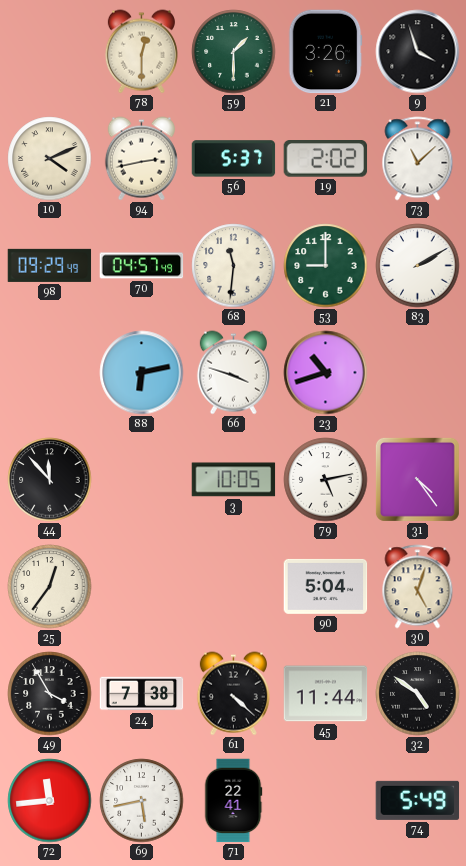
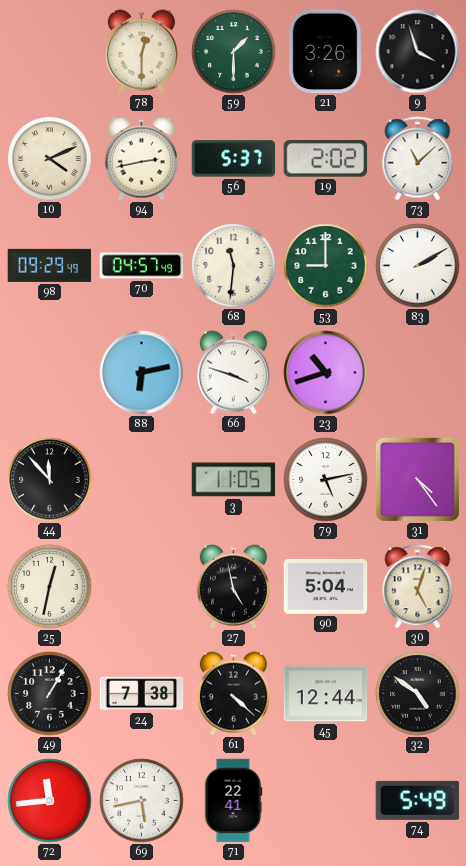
3: 10:05 -> 11:05 (234, 480)
25: 12:36 -> 12:32 (50, 587)
27: none -> 4:58 (233, 587)
49: 3:55 -> 1:05 (50, 694)
45: 11:44 -> 12:44 (326, 694)
